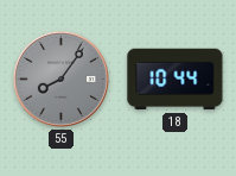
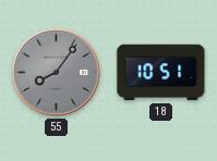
18: 10:44 -> 10:51 (161, 73)
